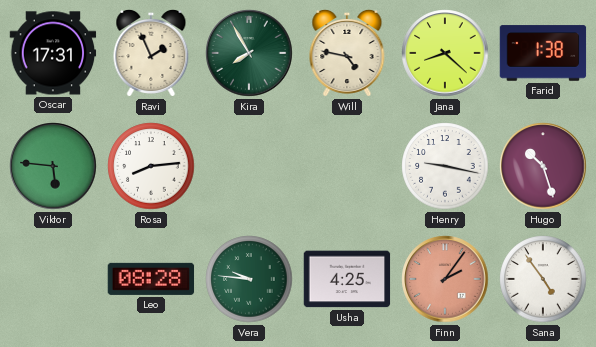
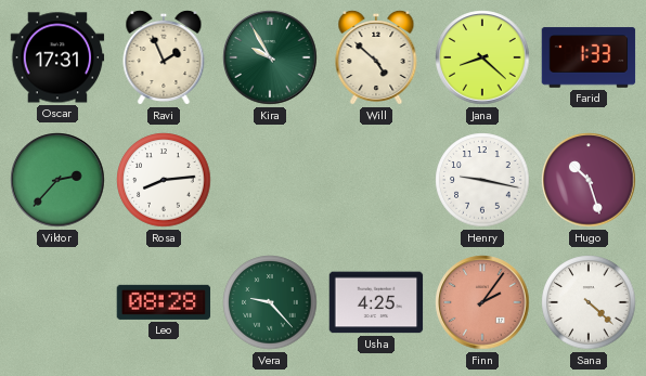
Kira: 7:55 -> 9:55 (270, 57)
Will: 4:47 -> 4:52 (376, 57)
Farid: 1:38 -> 1:33 (589, 57)
Viktor: 5:46 -> 2:37 (57, 180)
Vera: 9:46 -> 9:23 (270, 302)
Sana: 4:54 -> 4:22 (589, 302)
